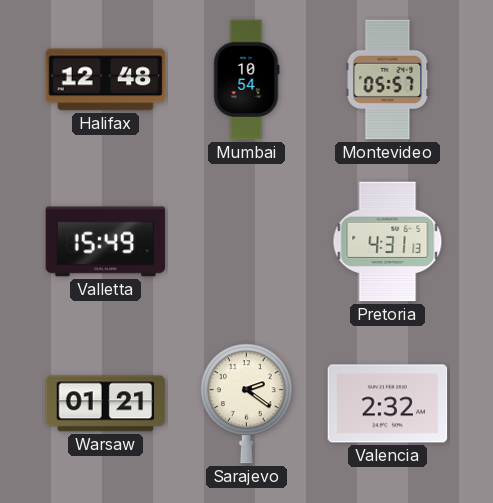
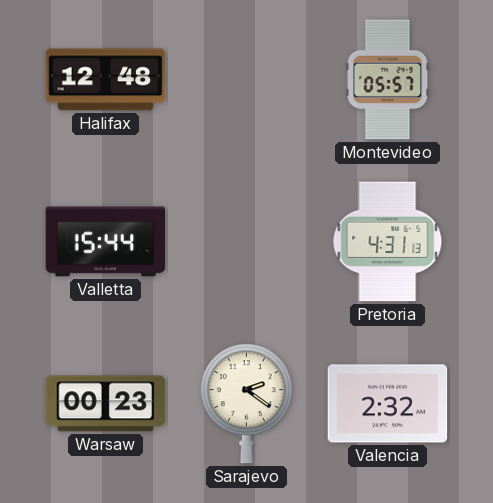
Mumbai: 10:54 -> none (246, 80)
Valletta: 15:49 -> 15:44 (106, 242)
Warsaw: 01:21 -> 00:23 (106, 404)
